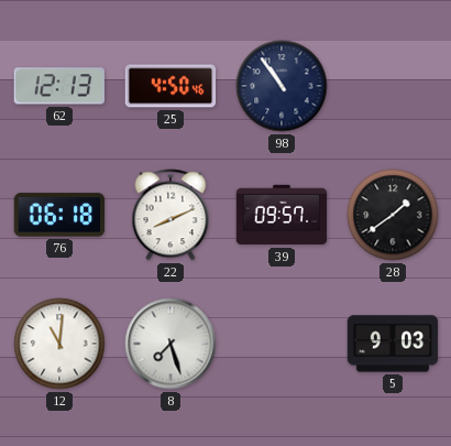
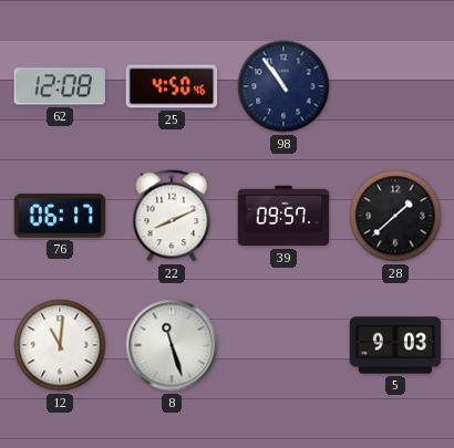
62: 12:13 -> 12:08 (60, 86)
76: 06:18 -> 06:17 (60, 216)
28: 1:39 -> 1:38 (395, 216)
8: 7:27 -> 11:27 (172, 345)
